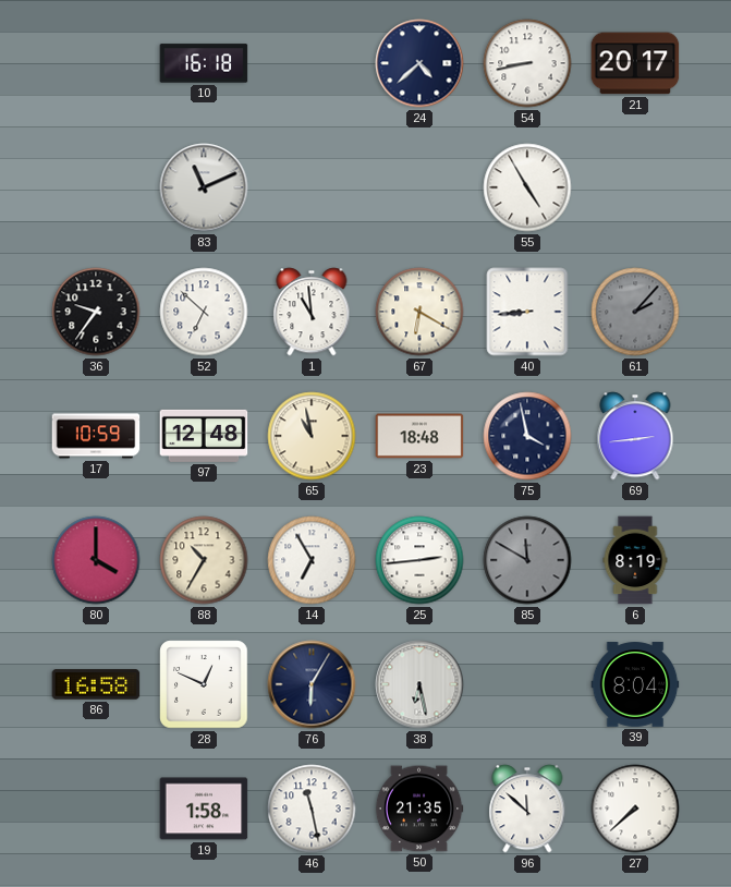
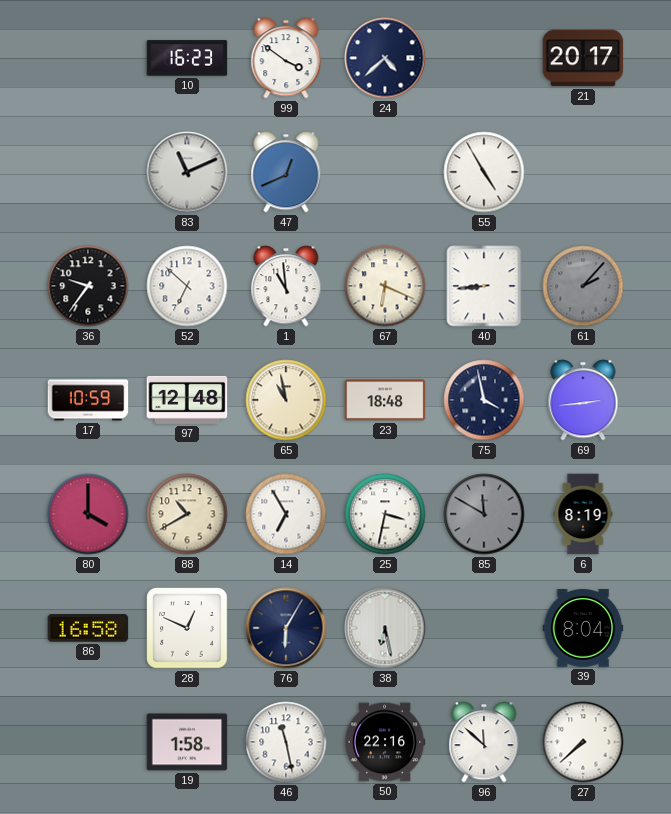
10: 16:18 -> 16:23 (187, 58)
99: none -> 3:51 (286, 58)
54: 8:43 -> none (527, 63)
47: none -> 12:41 (286, 172)
67: 6:20 -> 6:19 (385, 286)
88: 10:35 -> 10:40 (187, 514)
25: 2:44 -> 3:32 (385, 514)
50: 21:35 -> 22:16 (385, 742)
